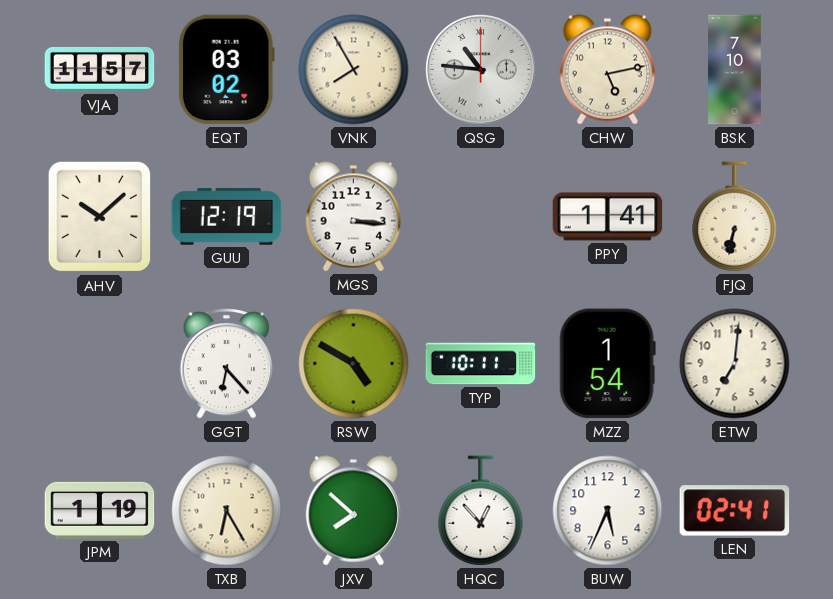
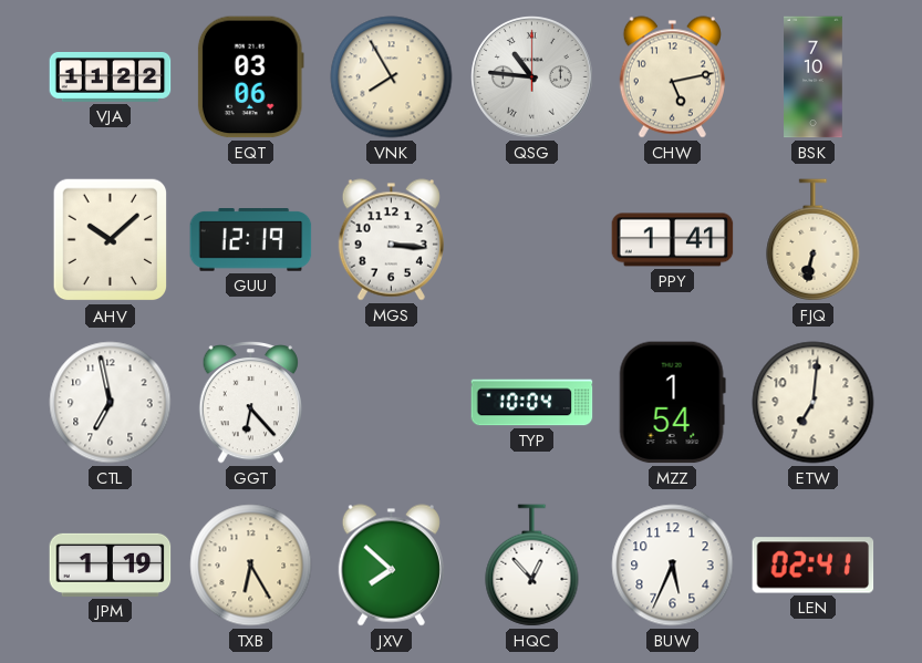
VJA: 11:57 -> 11:22 (111, 76)
EQT: 03:02 -> 03:06 (250, 77)
CTL: none -> 6:58 (111, 403)
RSW: 4:50 -> none (354, 364)
TYP: 10:11 -> 10:04 (532, 403)
